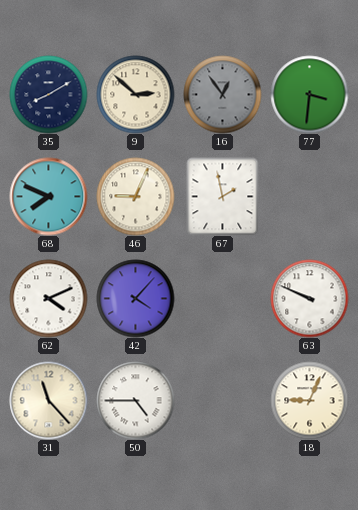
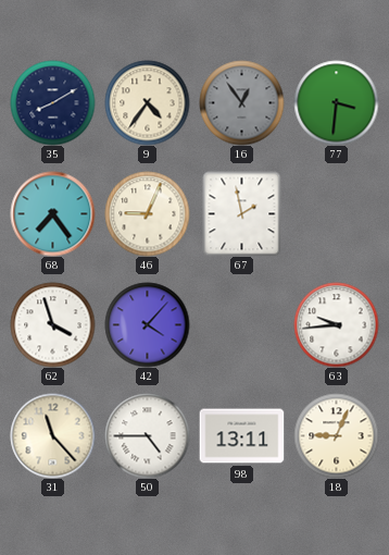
9: 2:52 -> 4:36 (147, 102)
68: 7:49 -> 7:24 (52, 213)
62: 4:11 -> 3:57 (52, 324)
63: 9:49 -> 9:44 (336, 324)
98: none -> 13:11 (241, 436)
